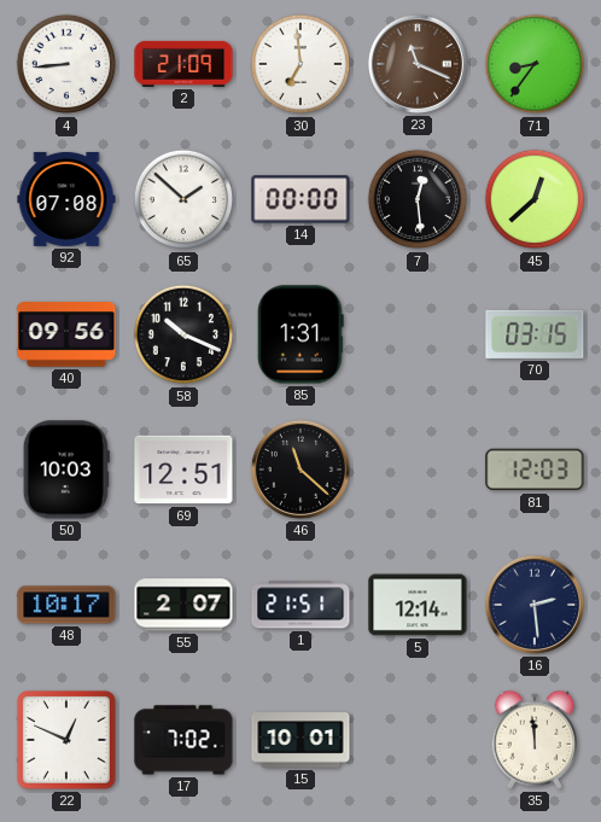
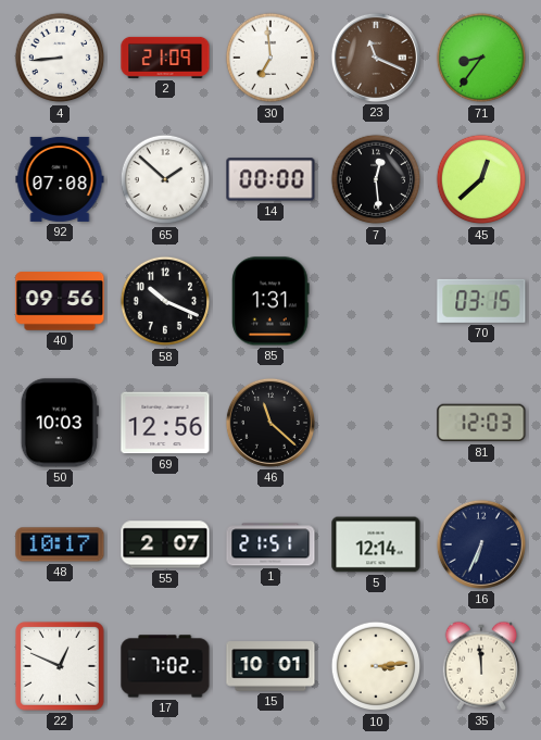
69: 12:51 -> 12:56 (165, 423)
16: 2:29 -> 6:34 (481, 544)
10: none -> 3:14 (376, 666)
